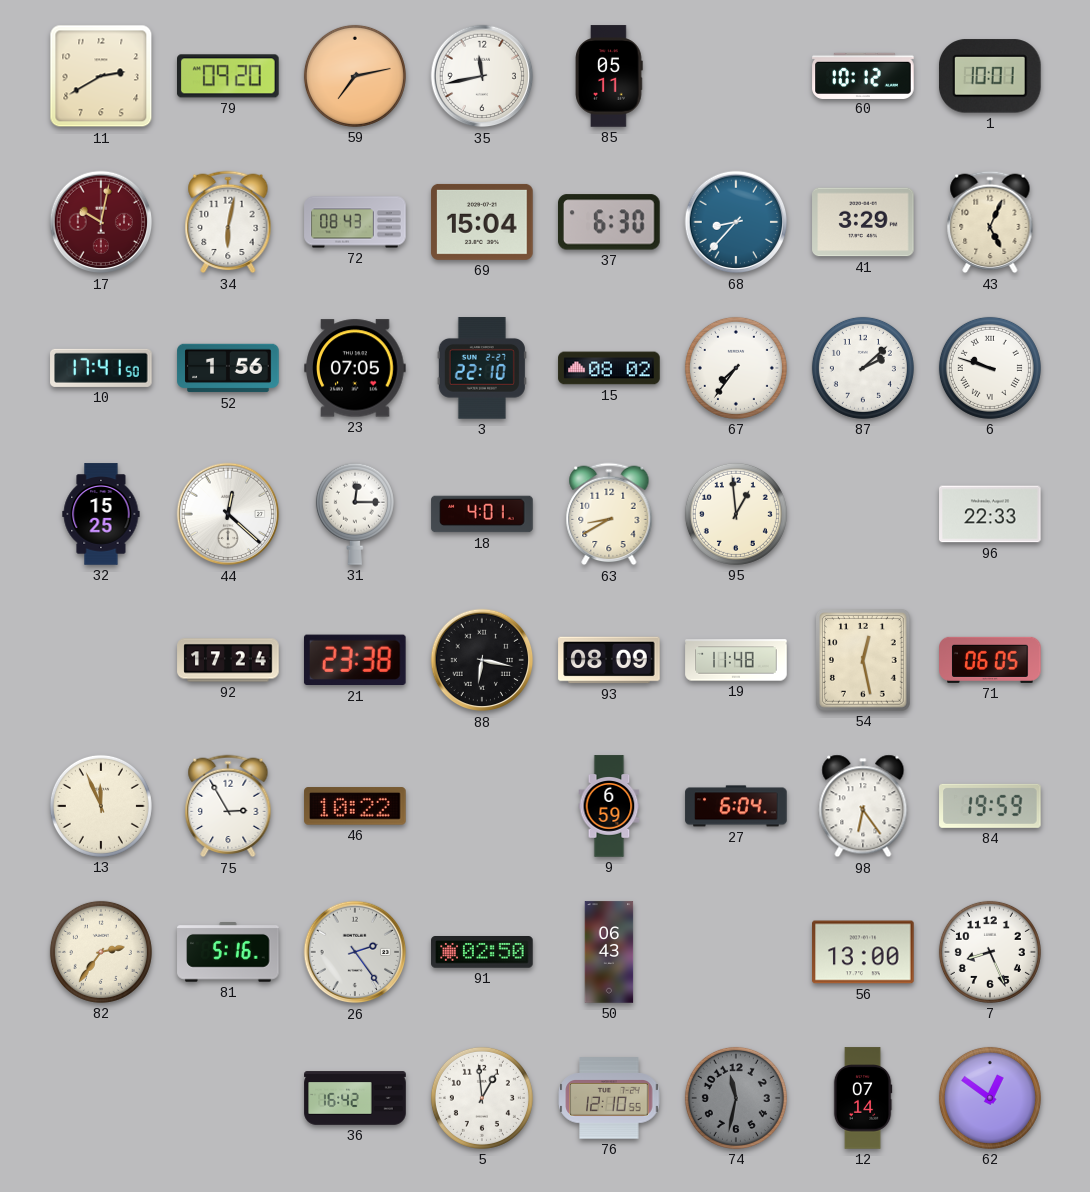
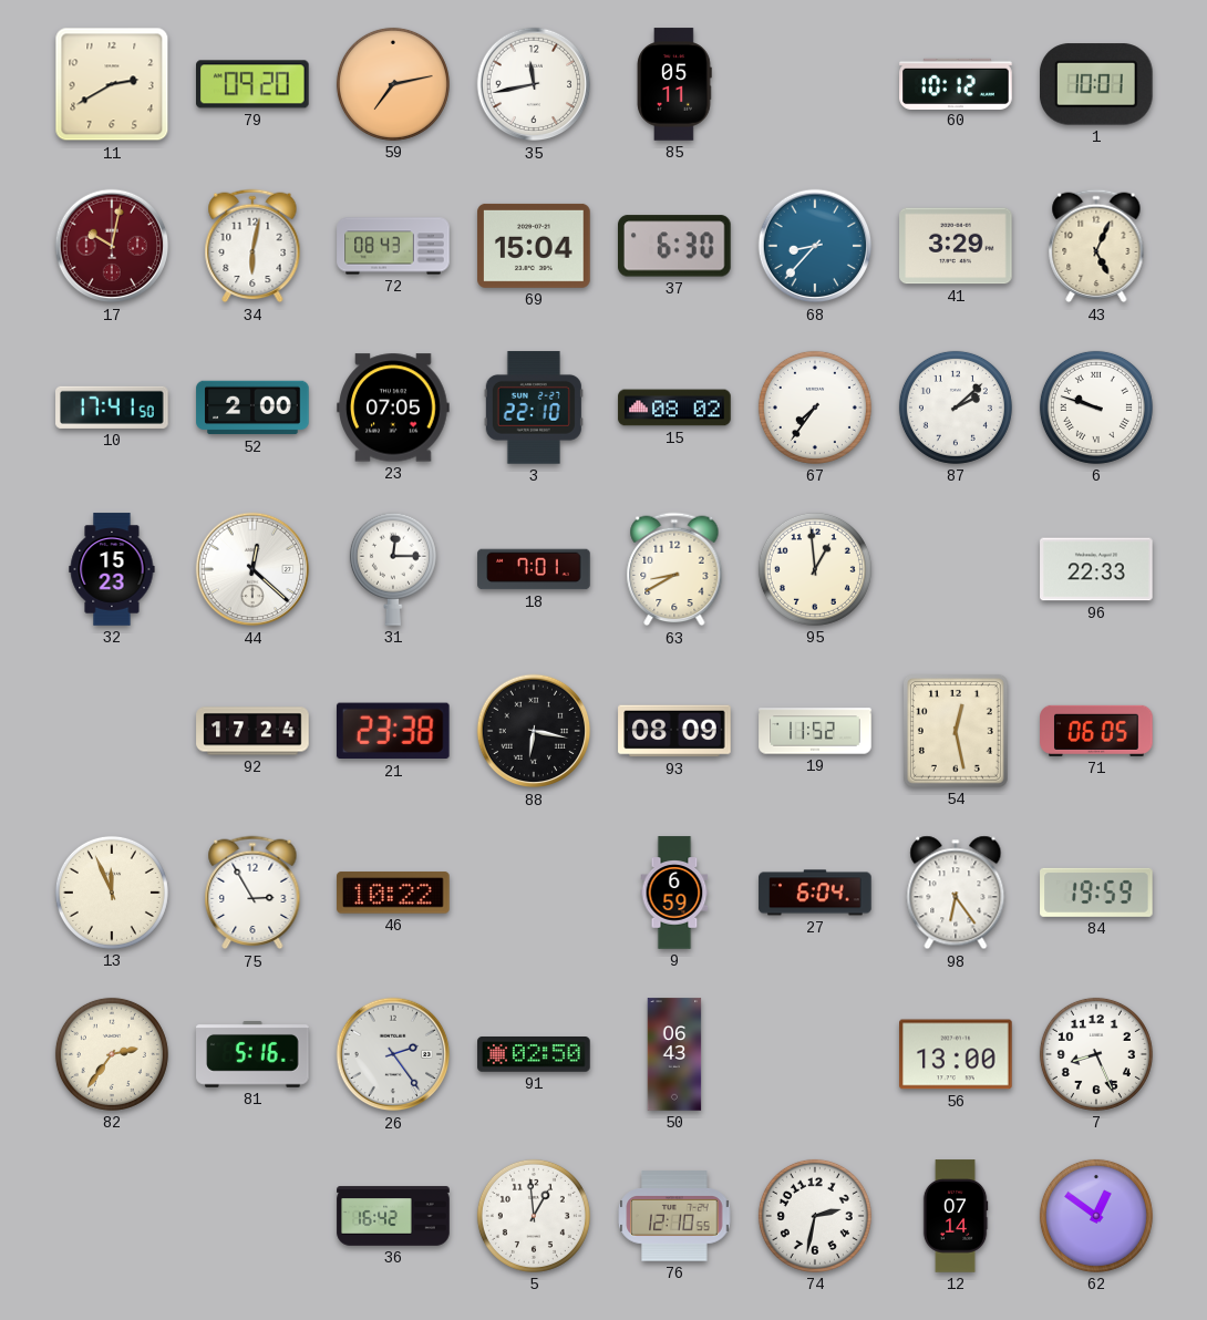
52: 1:56 -> 2:00 (252, 408)
32: 15:25 -> 15:23 (112, 569)
18: 4:01 -> 7:01 (534, 569)
19: 11:48 -> 11:52 (815, 731)
74: 11:32 -> 2:32 (815, 1216)
74 dial: grey -> white (815, 1216)
